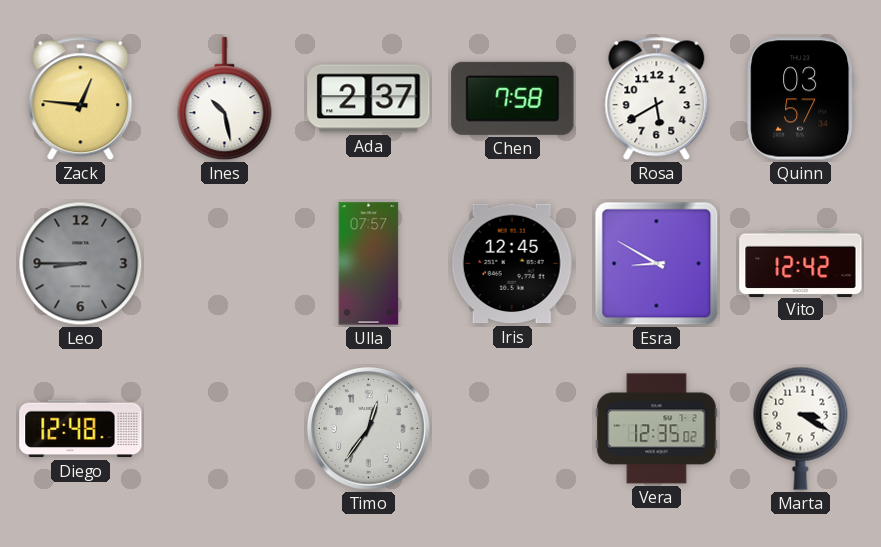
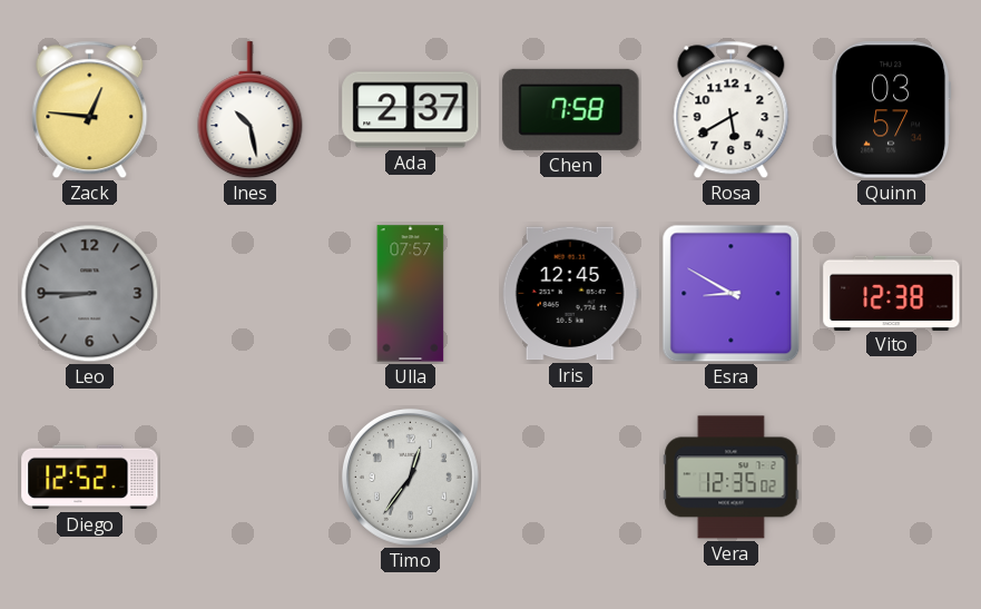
Vito: 12:42 -> 12:38 (892, 293)
Diego: 12:48 -> 12:52 (90, 478)
Marta: 3:20 -> none (801, 428)
